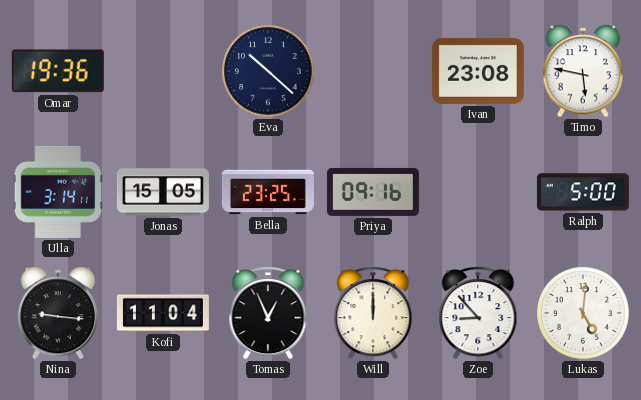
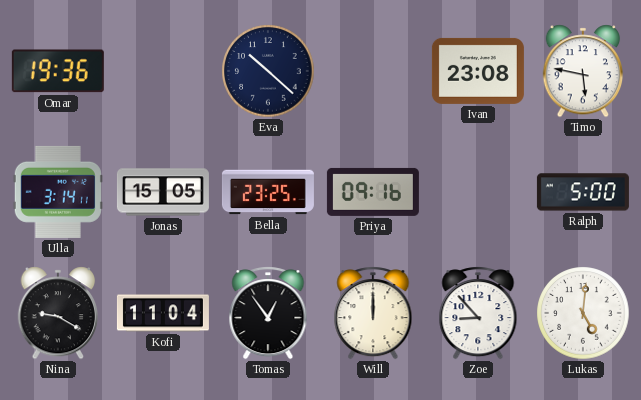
Nina: 9:16 -> 9:20 (58, 313)
Tomas: 12:56 -> 12:54 (268, 313)
